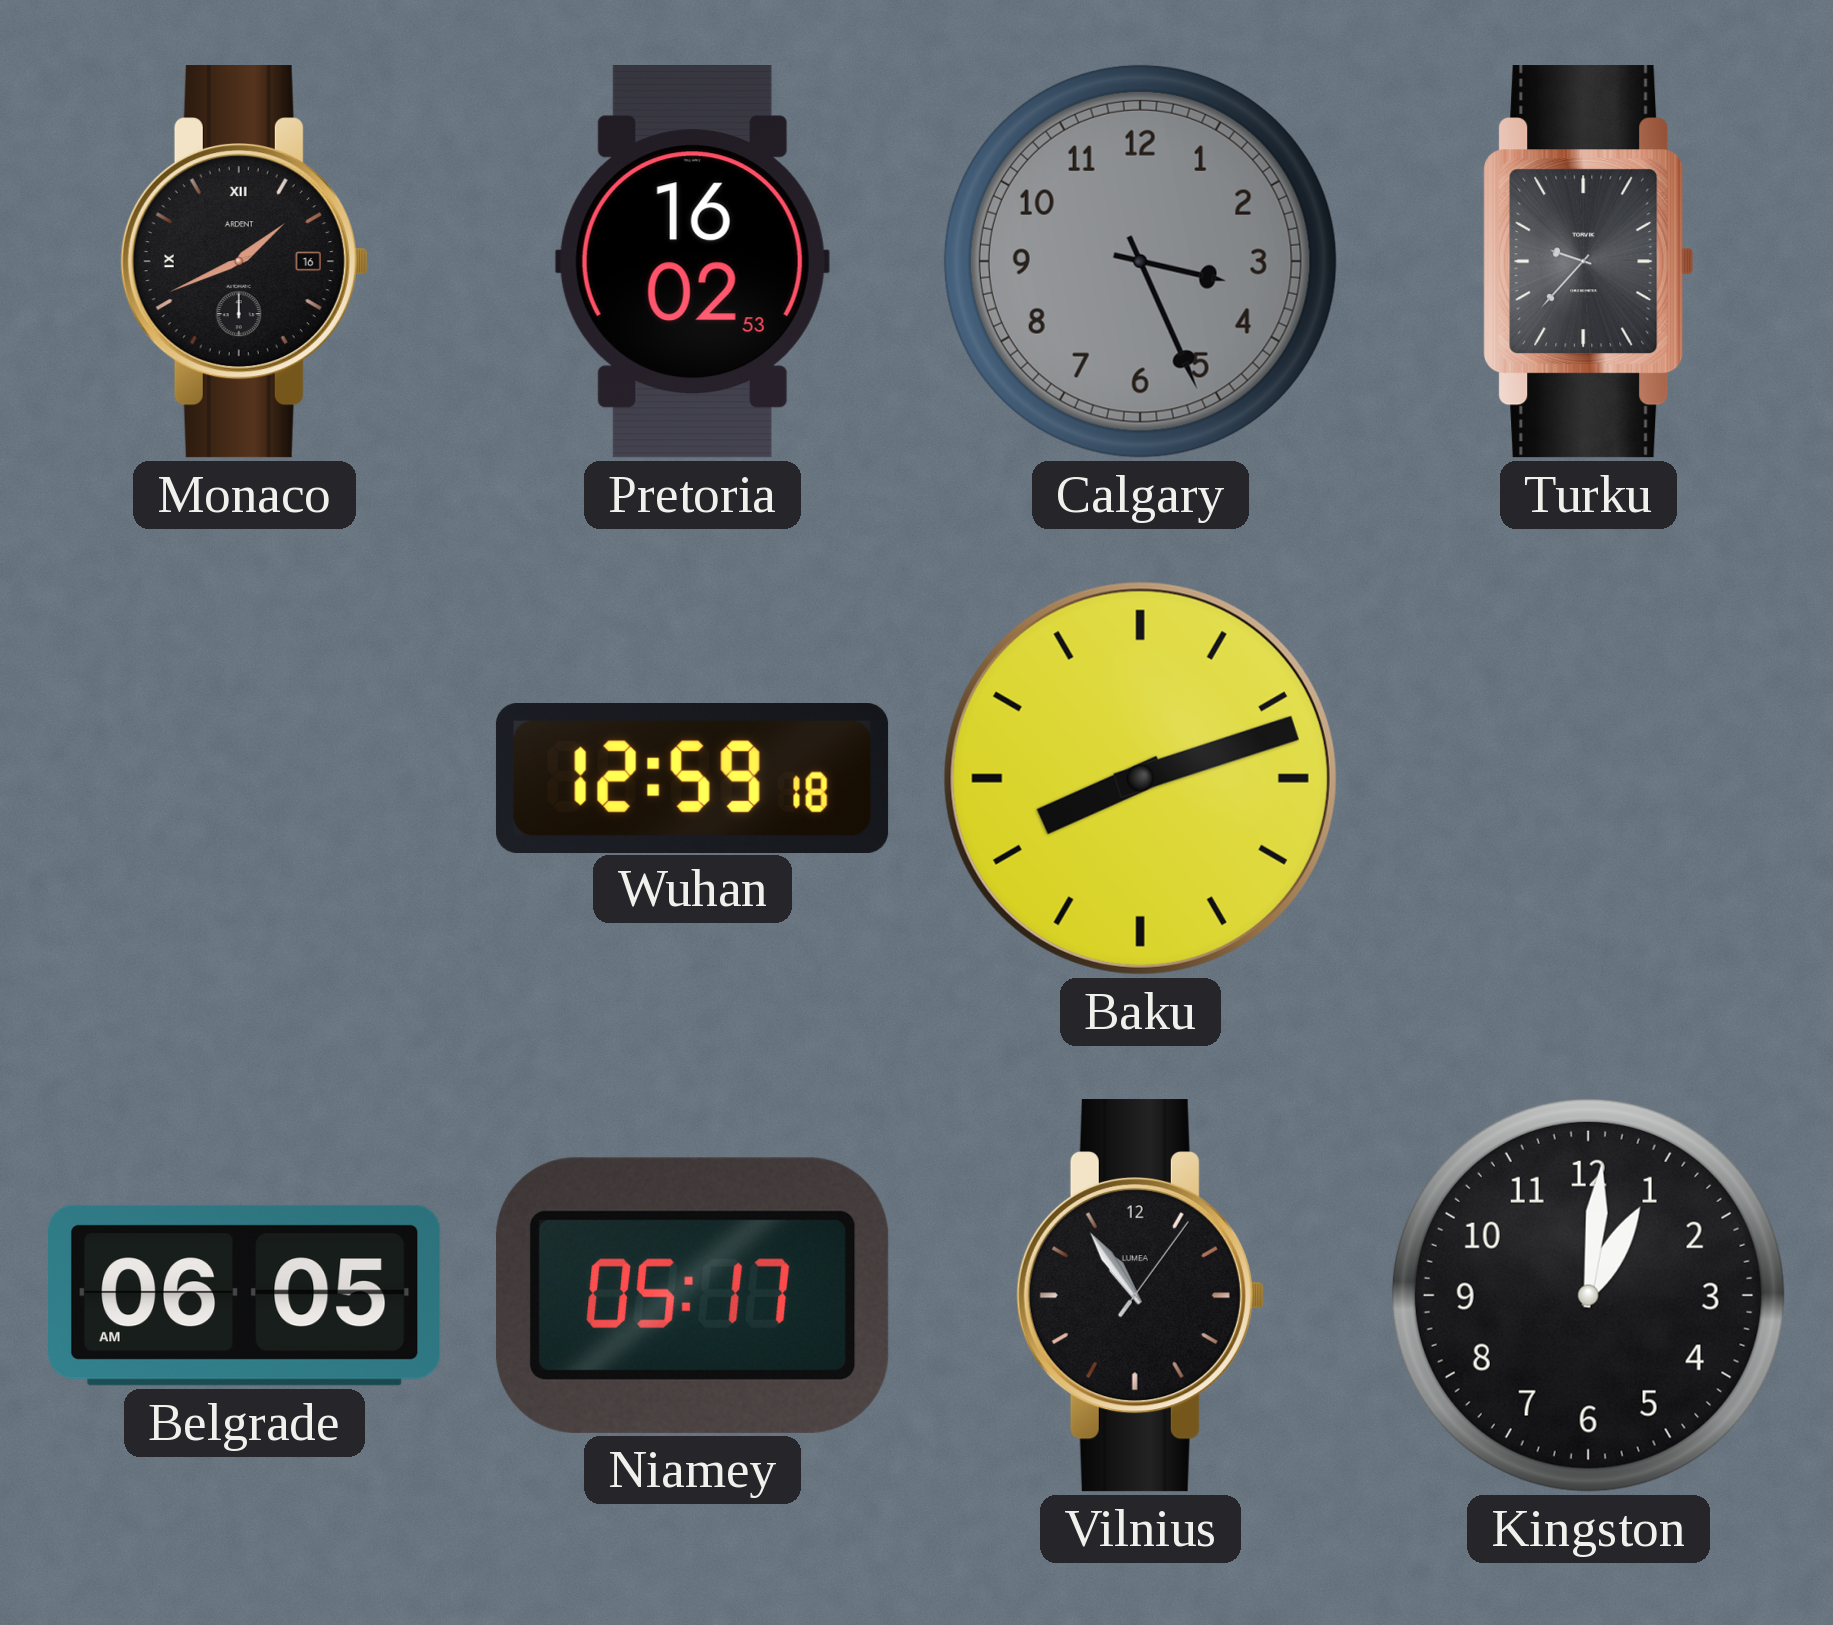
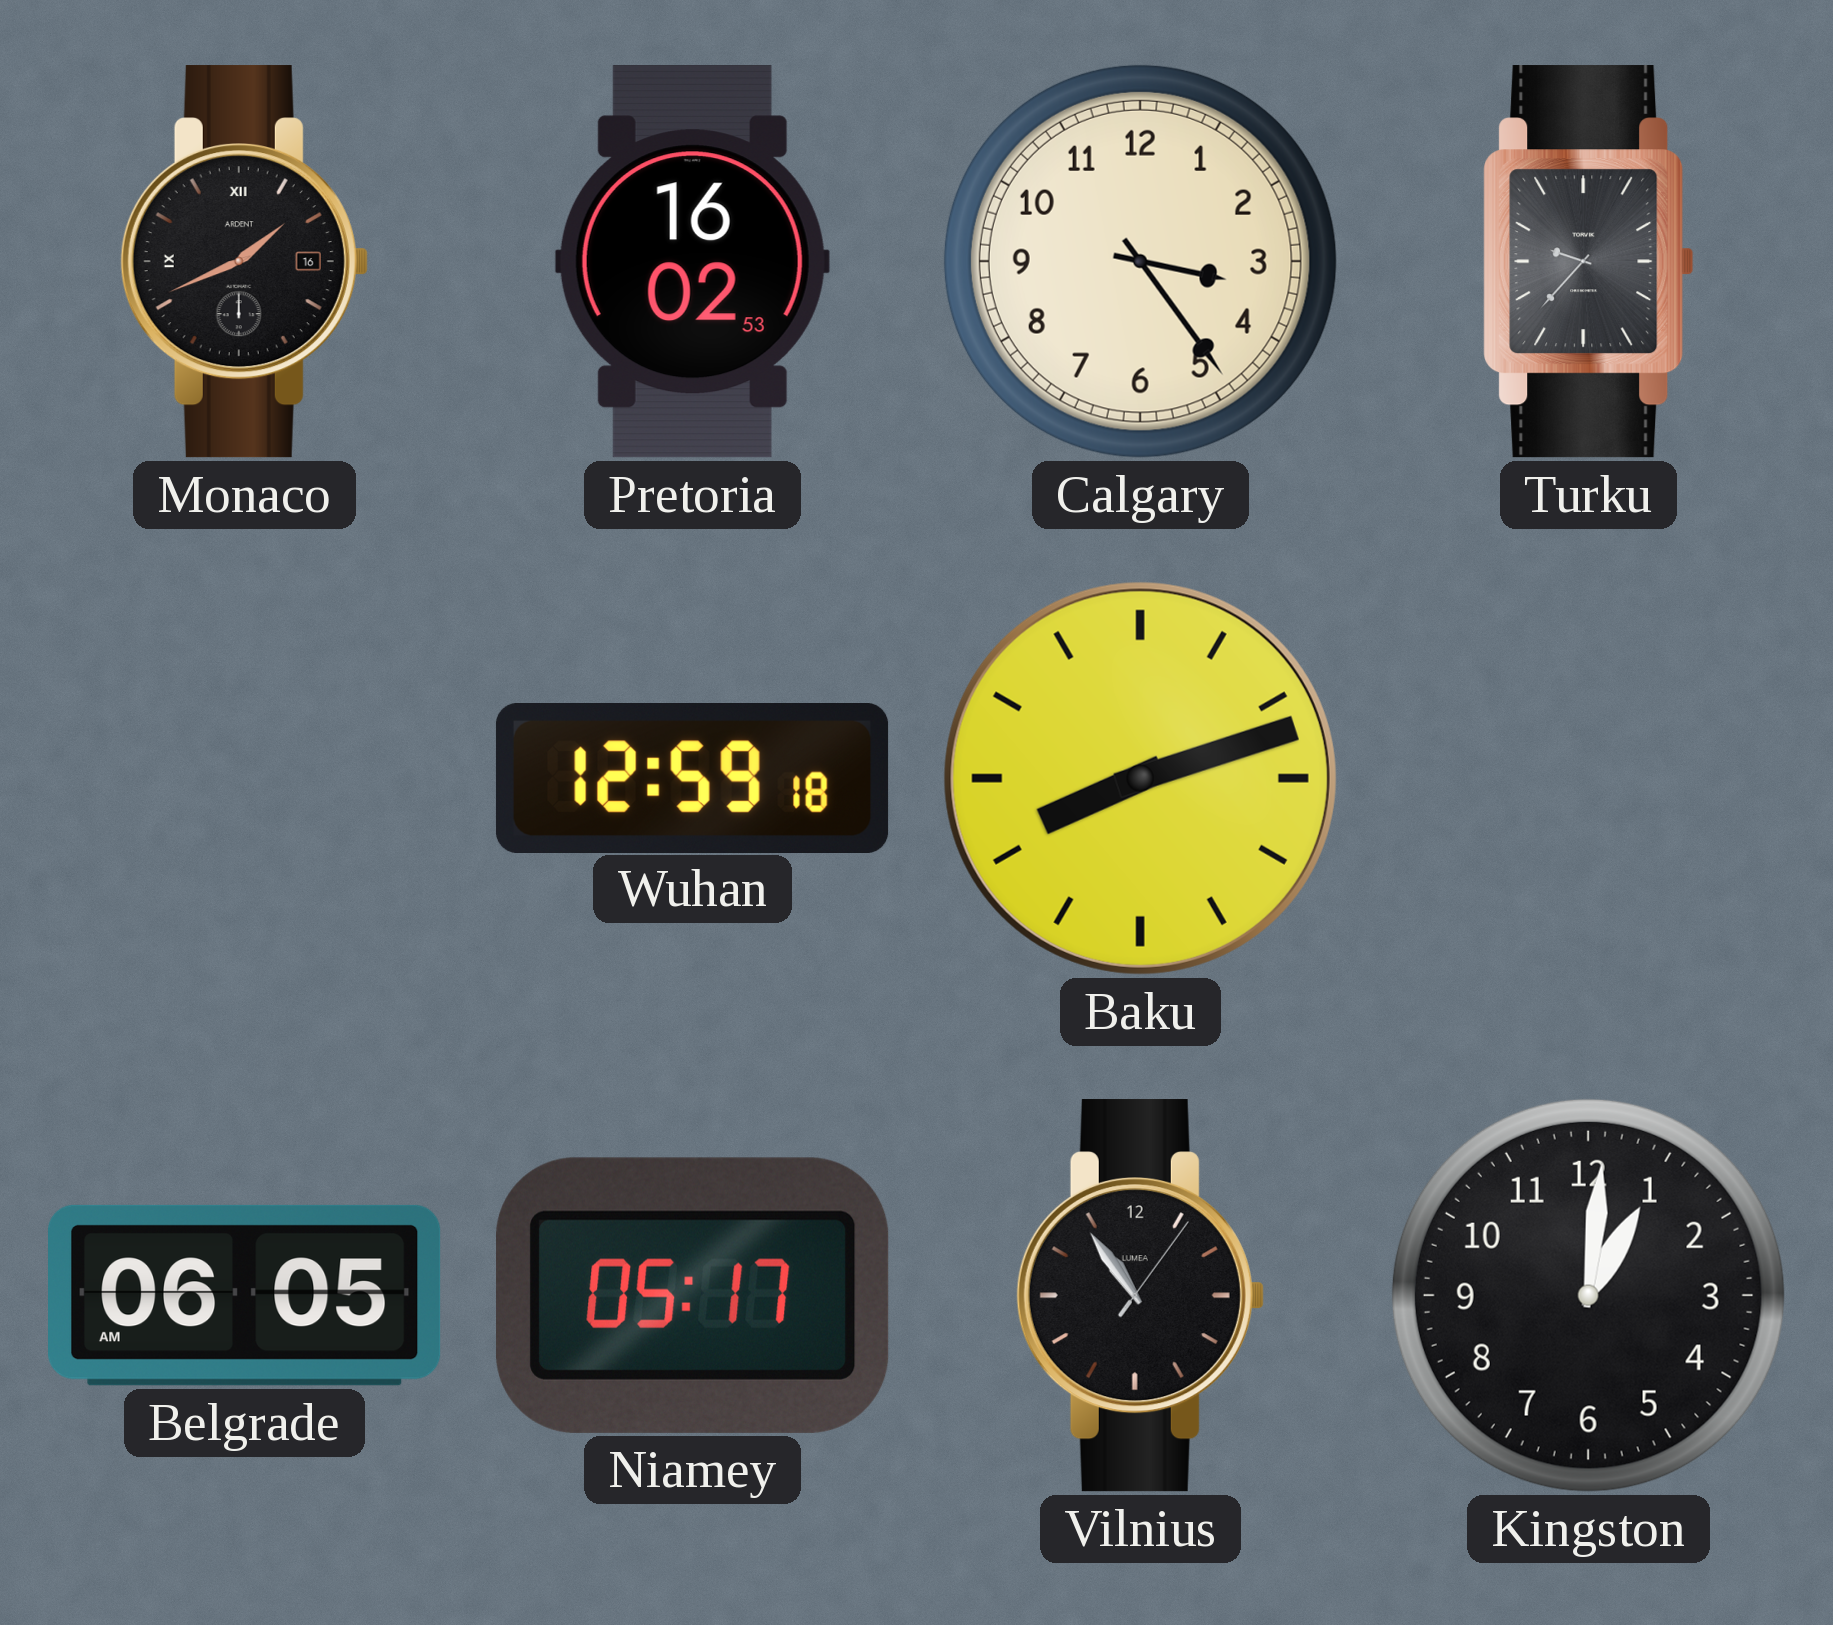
Calgary: 3:26 -> 3:24 (1140, 261)
Calgary dial: grey -> cream (1140, 261)
